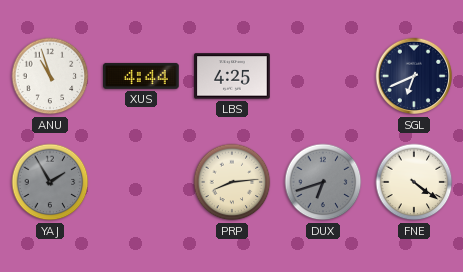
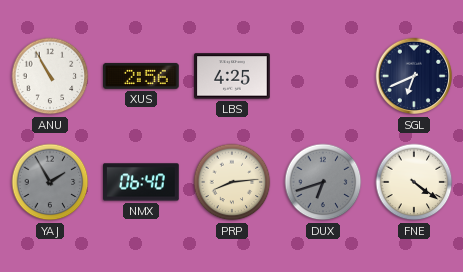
ANU: 10:57 -> 10:55 (50, 76)
XUS: 4:44 -> 2:56 (142, 76)
NMX: none -> 06:40 (142, 182)
